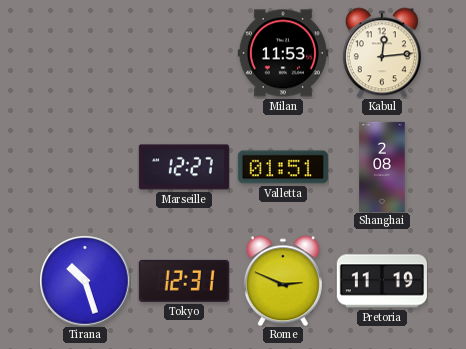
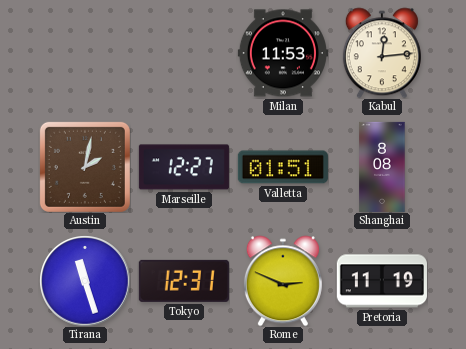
Austin: none -> 2:02 (85, 167)
Shanghai: 2:08 -> 8:08 (382, 167)
Tirana: 10:27 -> 11:27 (85, 281)
